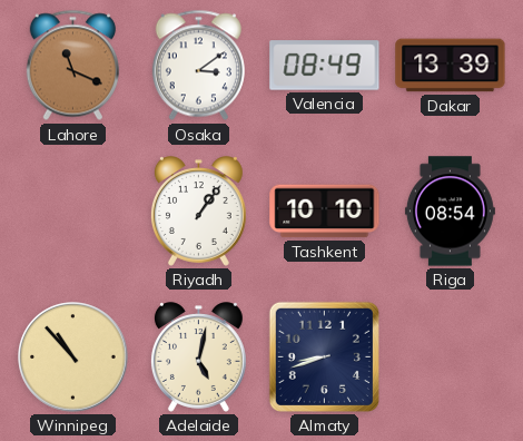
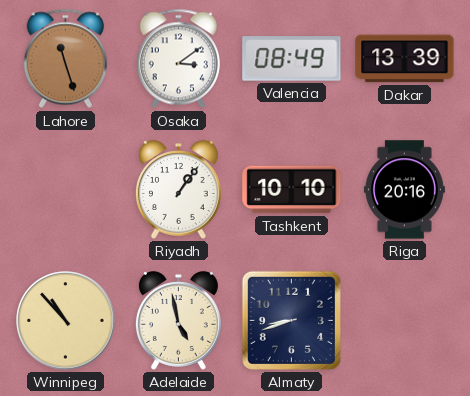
Lahore: 11:19 -> 11:27 (65, 59)
Riga: 08:54 -> 20:16 (404, 190)
Adelaide: 5:02 -> 4:58 (178, 321)
